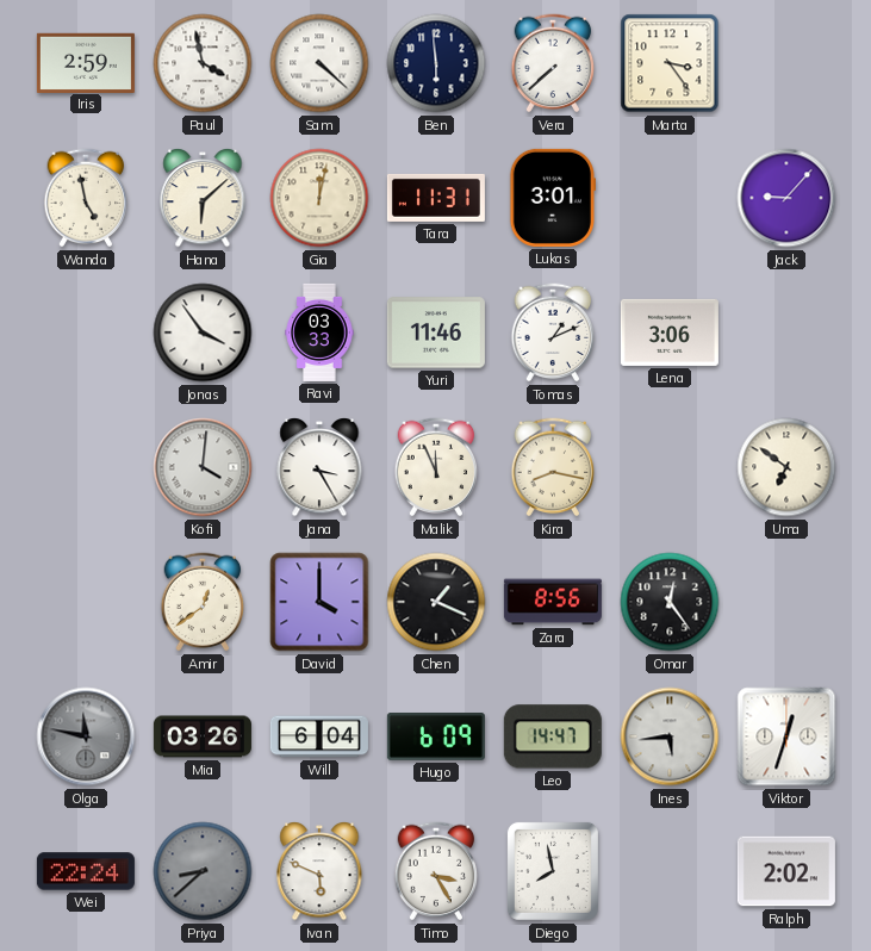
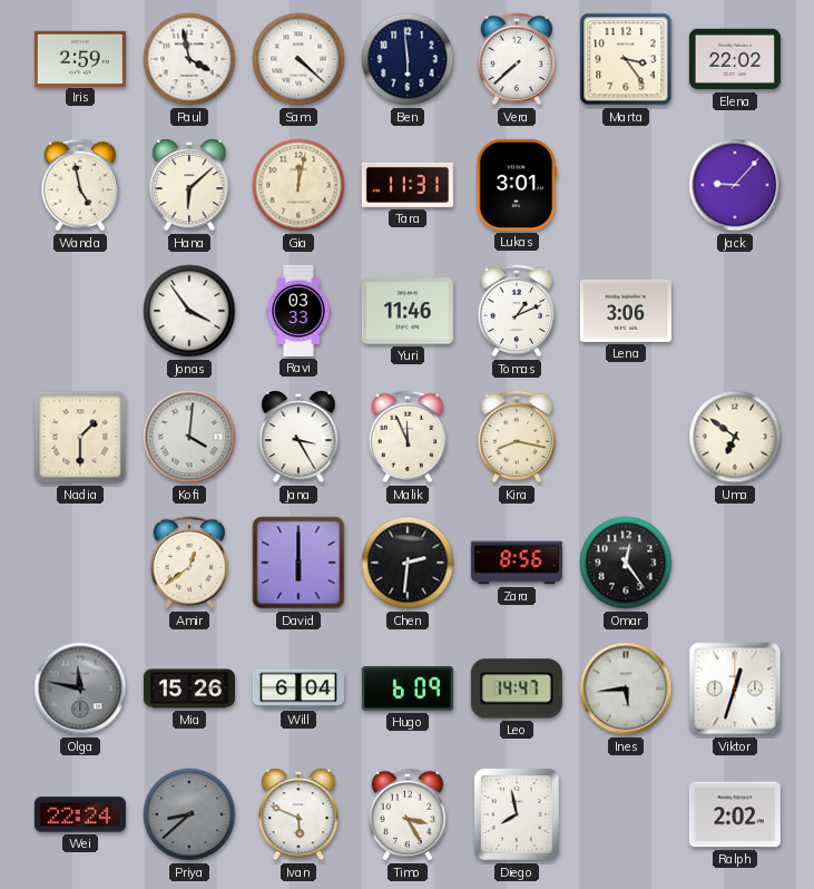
Elena: none -> 22:02 (735, 59)
Nadia: none -> 1:30 (80, 437)
David: 4:00 -> 6:00 (298, 563)
Chen: 1:19 -> 2:31 (408, 563)
Mia: 03:26 -> 15:26 (189, 688)
